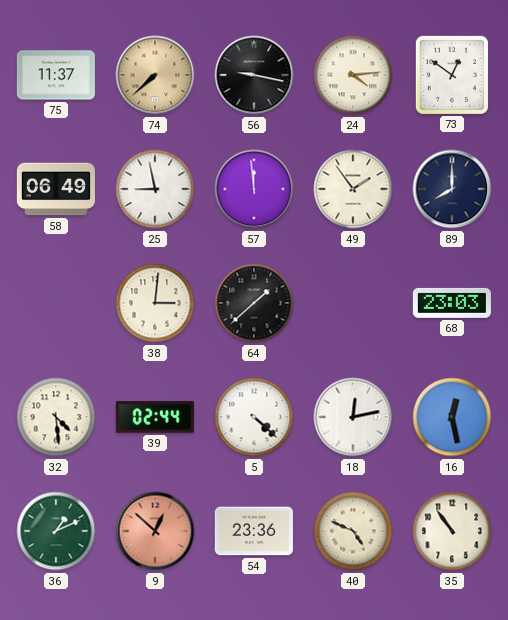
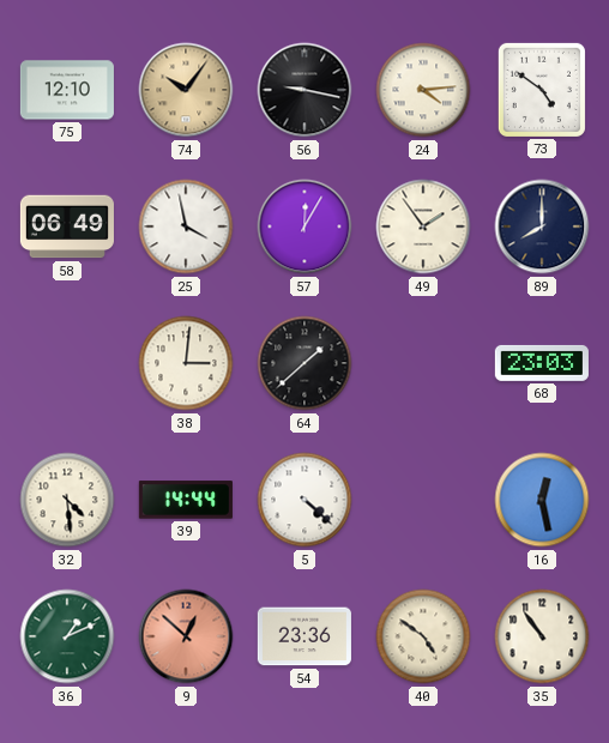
75: 11:37 -> 12:10 (67, 90)
74: 7:38 -> 10:06 (186, 90)
73: 12:51 -> 4:51 (542, 90)
25: 8:58 -> 3:58 (186, 226)
57: 11:59 -> 12:05 (304, 226)
39: 02:44 -> 14:44 (186, 500)
18: 12:13 -> none (353, 417)
40: 4:49 -> 4:51 (423, 636)
